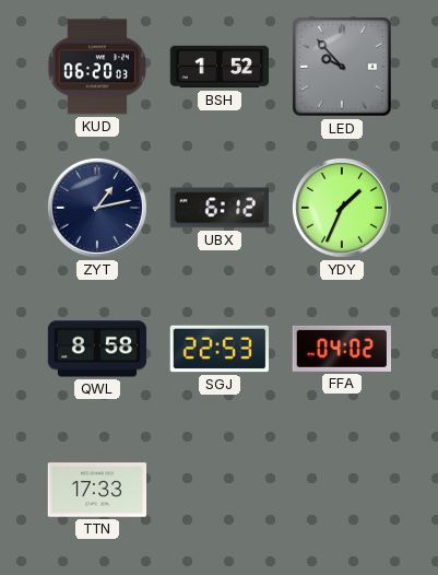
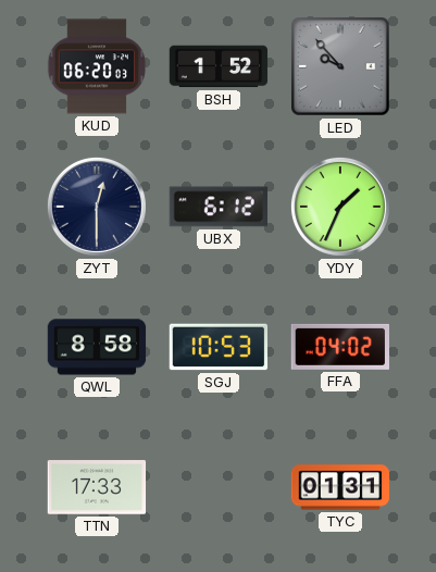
ZYT: 1:13 -> 12:30 (97, 207)
SGJ: 22:53 -> 10:53 (219, 347)
TYC: none -> 01:31 (340, 487)
